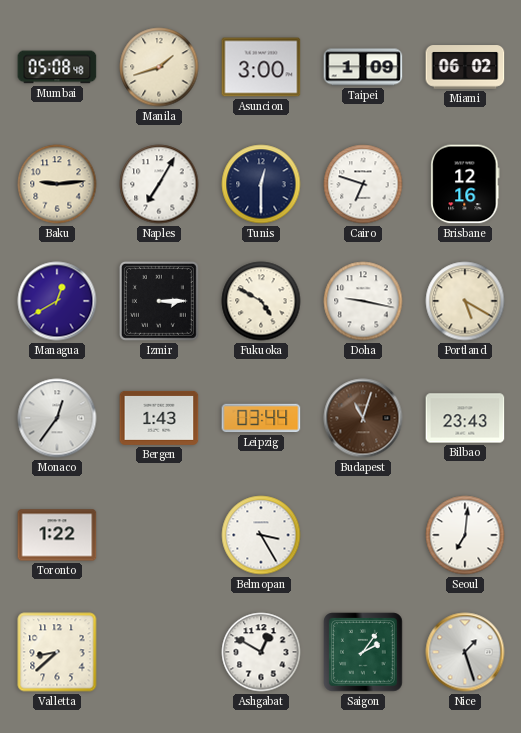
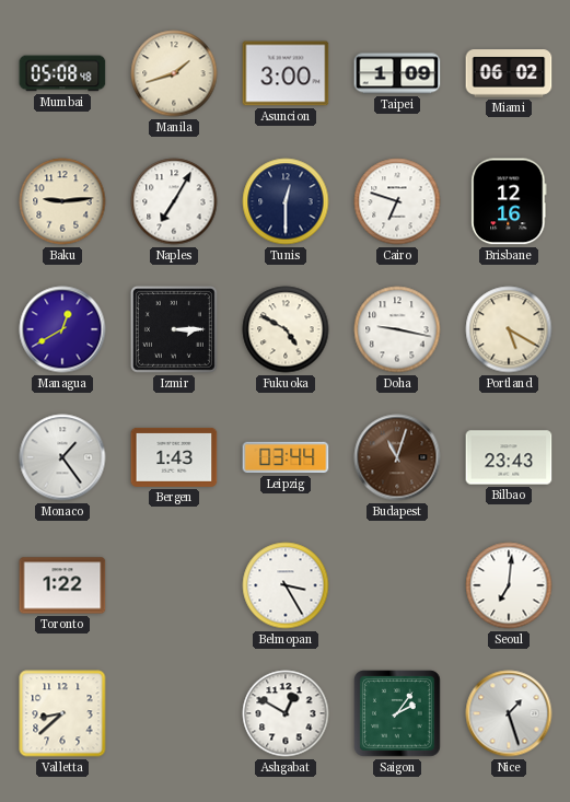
Monaco: 12:36 -> 1:24 (62, 457)
